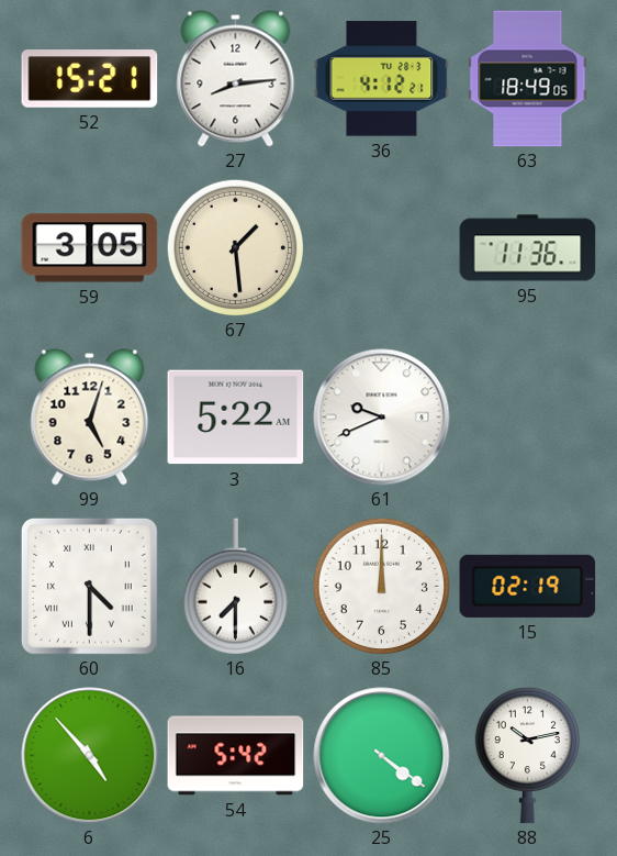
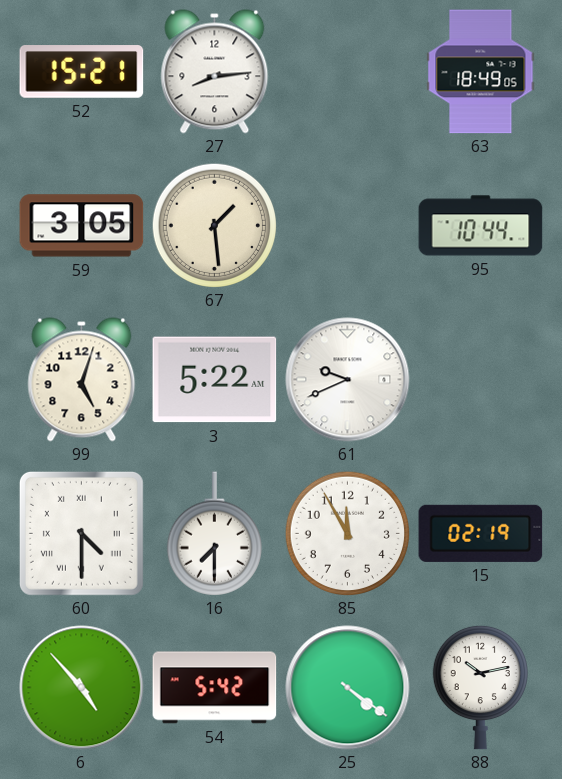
36: 4:12 -> none (382, 79)
95: 11:36 -> 10:44 (481, 226)
85: 12:00 -> 11:55 (347, 533)
